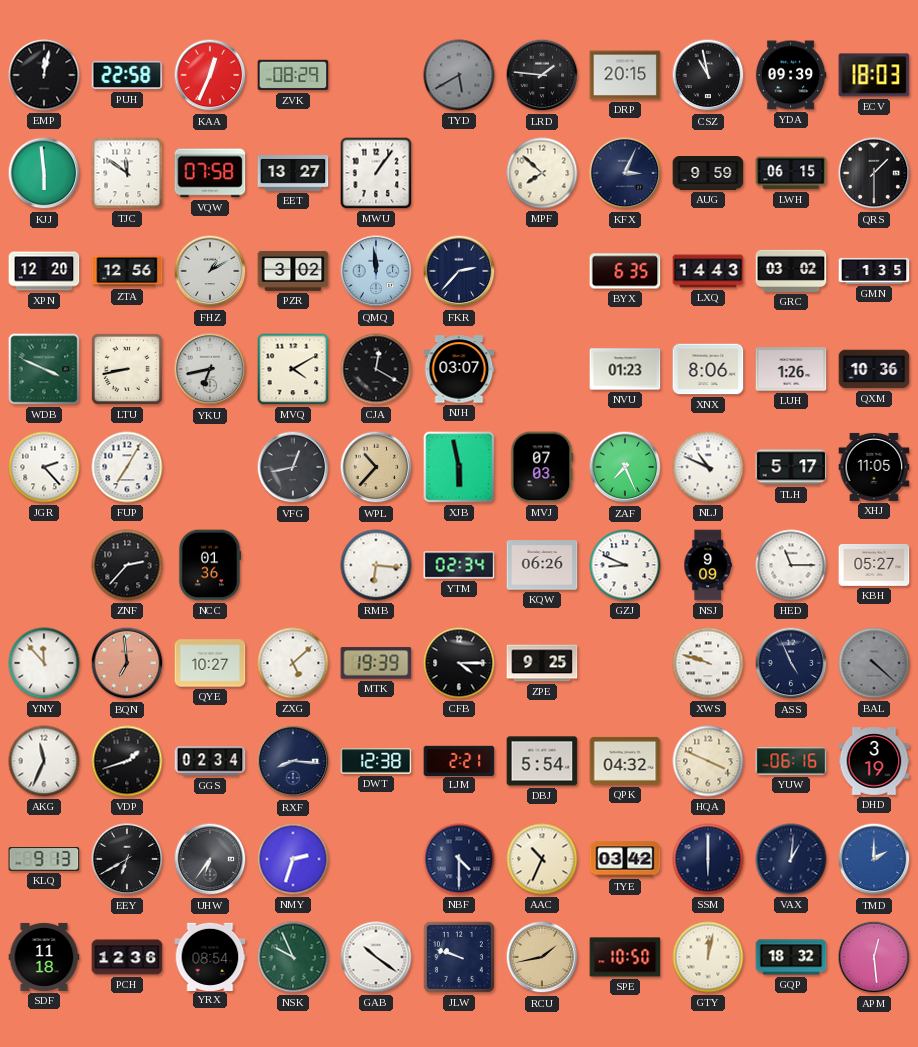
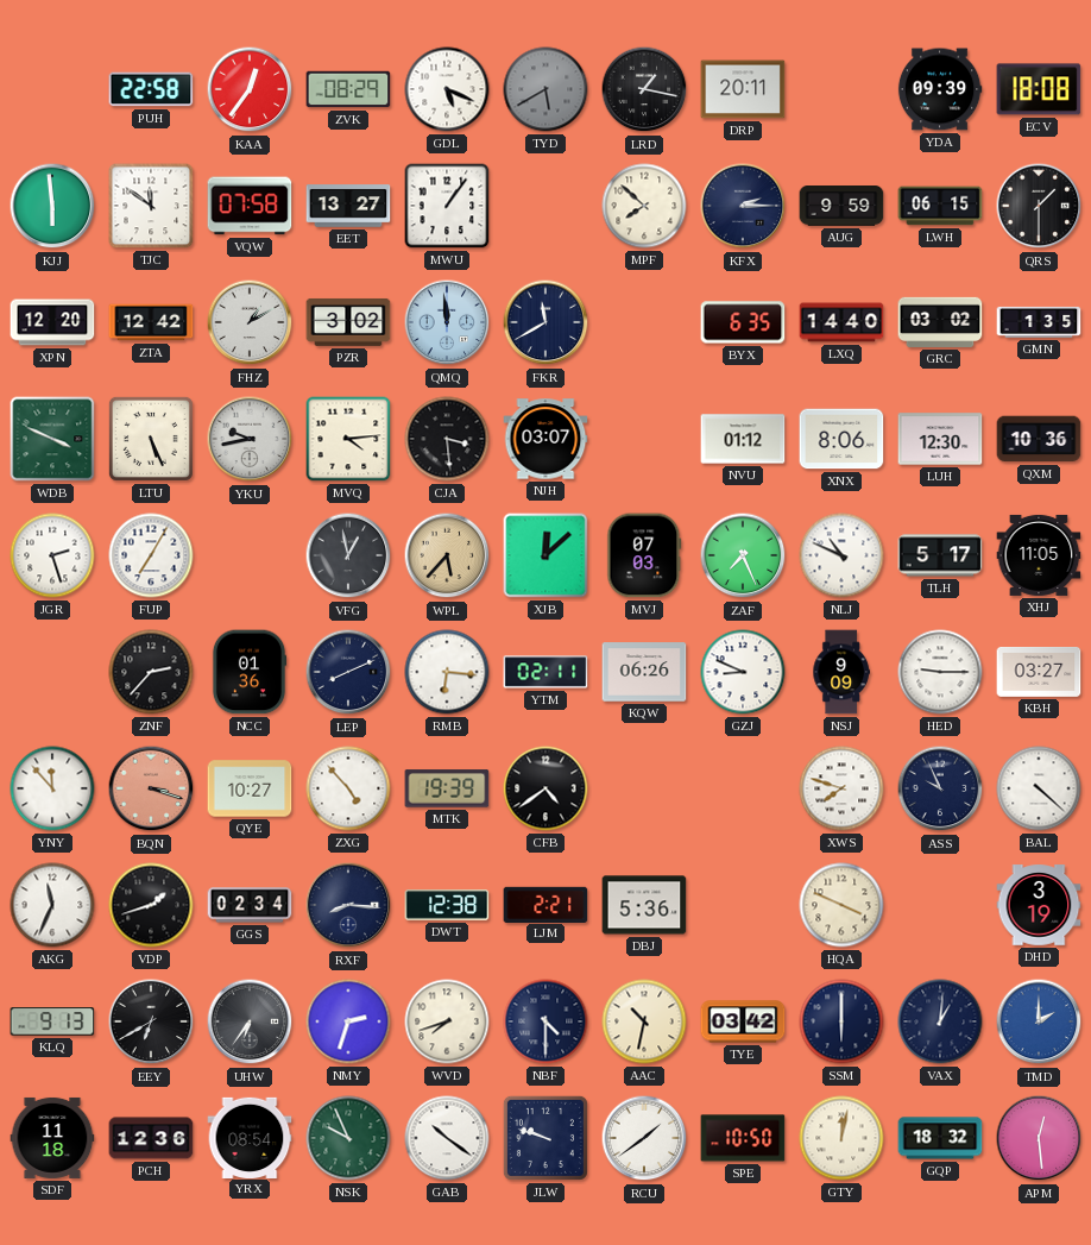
EMP: 12:02 -> none (44, 75)
KAA: 12:34 -> 12:36 (250, 89)
GDL: none -> 5:19 (447, 89)
LRD: 1:46 -> 1:17 (644, 89)
DRP: 20:15 -> 20:11 (743, 89)
CSZ: 10:58 -> none (708, 75)
ECV: 18:03 -> 18:08 (1039, 89)
KFX: 3:04 -> 2:15 (743, 206)
ZTA: 12:56 -> 12:42 (151, 322)
FKR: 2:37 -> 11:40 (545, 322)
LXQ: 14:43 -> 14:40 (841, 322)
LTU: 8:43 -> 5:26 (151, 439)
YKU: 6:43 -> 9:43 (250, 439)
MVQ: 4:10 -> 4:14 (348, 439)
CJA: 12:20 -> 3:29 (447, 439)
NVU: 01:23 -> 01:12 (743, 439)
LUH: 1:26 -> 12:30 (940, 439)
JGR: 2:23 -> 2:27 (52, 555)
VFG: 12:43 -> 12:58 (348, 555)
WPL: 10:37 -> 5:37 (447, 555)
XJB: 5:58 -> 12:08 (545, 555)
LEP: none -> 8:11 (348, 672)
YTM: 02:34 -> 02:11 (545, 672)
HED: 11:15 -> 9:15 (940, 672)
KBH: 05:27 -> 03:27 (1039, 673)
BQN: 6:59 -> 3:18 (151, 788)
ZXG: 5:08 -> 4:53 (348, 788)
CFB: 4:15 -> 4:39 (545, 788)
ZPE: 9:25 -> none (542, 663)
XWS: 9:48 -> 7:48 (841, 788)
ASS: 4:56 -> 9:56 (940, 788)
BAL dial: grey -> white (1039, 788)
DBJ: 5:54 -> 5:36 (644, 905)
QPK: 04:32 -> none (625, 761)
YUW: 06:16 -> none (791, 761)
WVD: none -> 7:42 (447, 1021)
AAC: 10:34 -> 10:32 (644, 1021)
RCU: 1:43 -> 1:39 (644, 1138)
RCU dial: champagne -> white (644, 1138)
